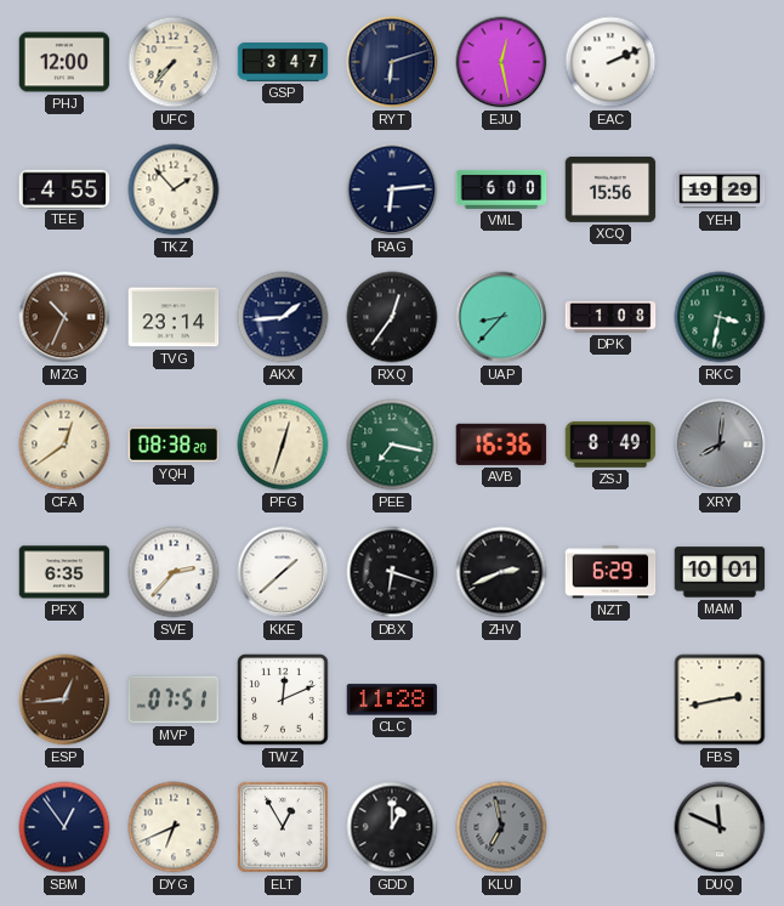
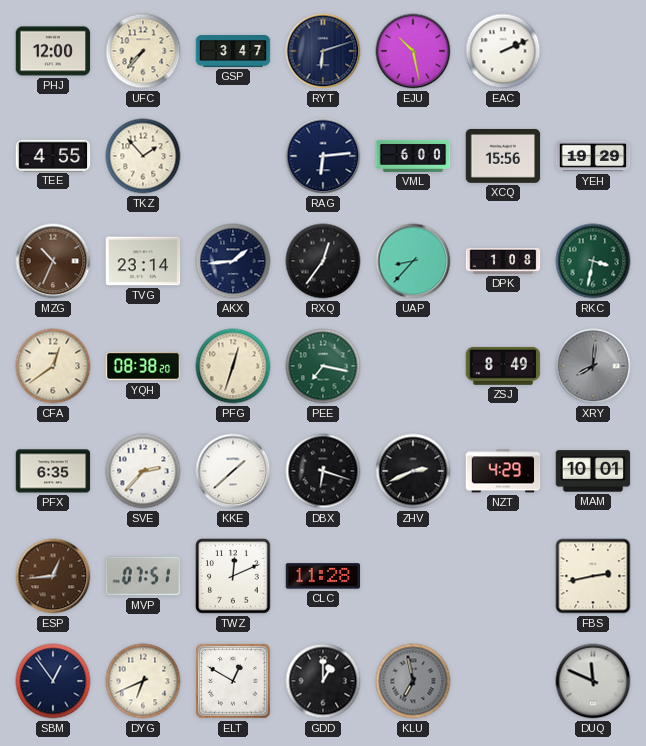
EJU: 12:28 -> 10:28 (413, 51)
AVB: 16:36 -> none (501, 444)
NZT: 6:29 -> 4:29 (503, 471)
ELT: 12:55 -> 12:50 (233, 681)
